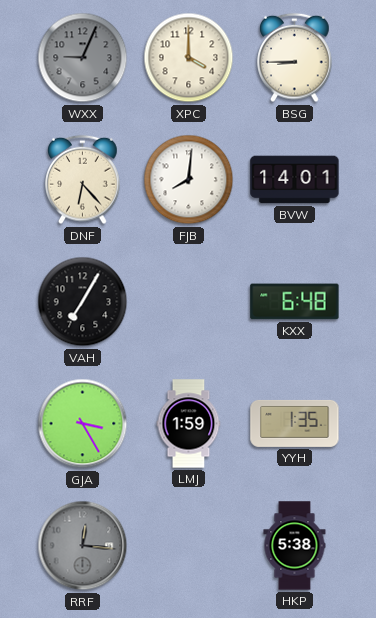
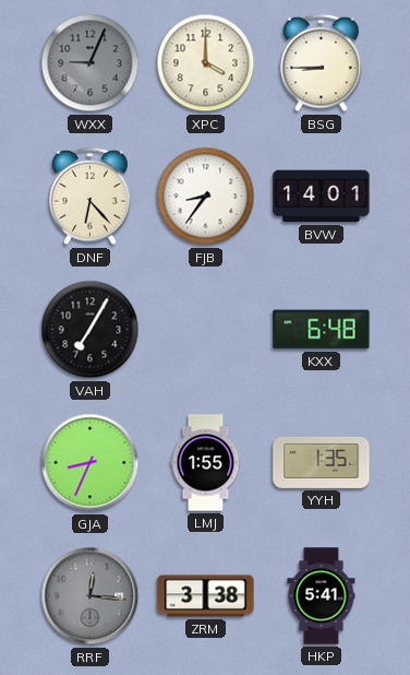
FJB: 8:01 -> 8:36 (206, 197)
GJA: 3:25 -> 8:34 (91, 463)
LMJ: 1:59 -> 1:55 (206, 463)
ZRM: none -> 3:38 (206, 596)
HKP: 5:38 -> 5:41 (322, 596)
